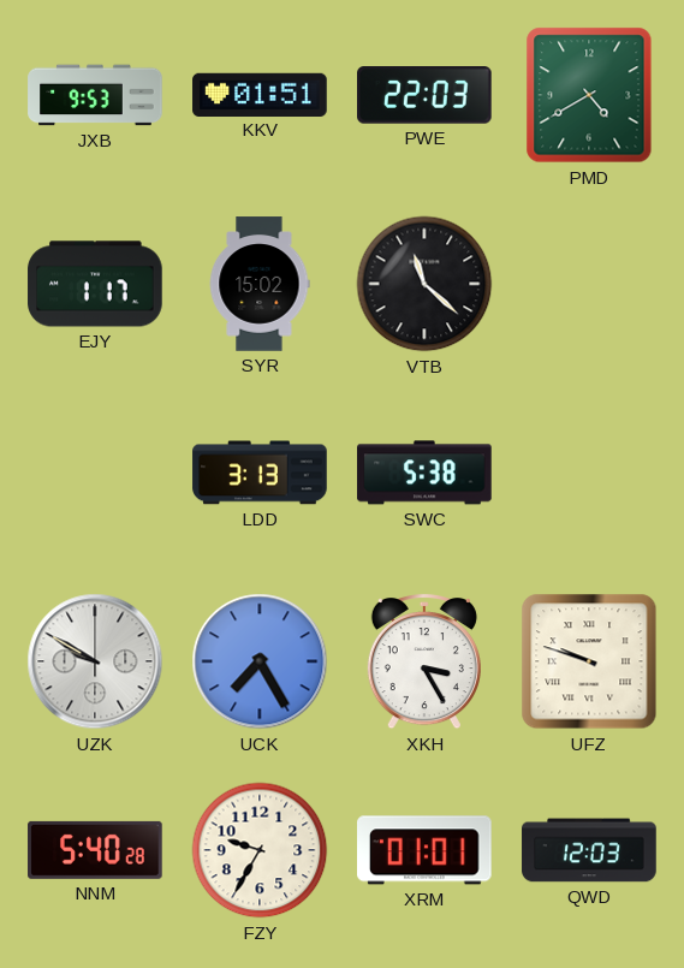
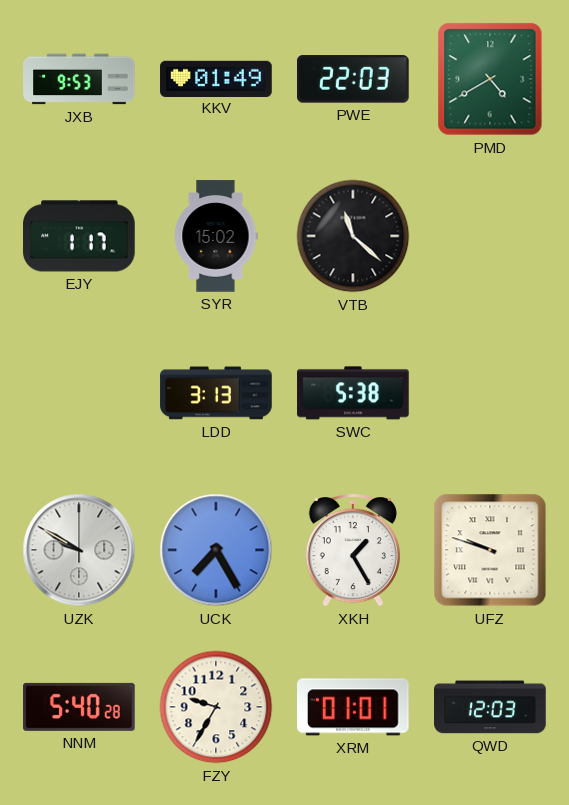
KKV: 01:51 -> 01:49 (216, 78)
XKH: 3:25 -> 1:25 (353, 550)
